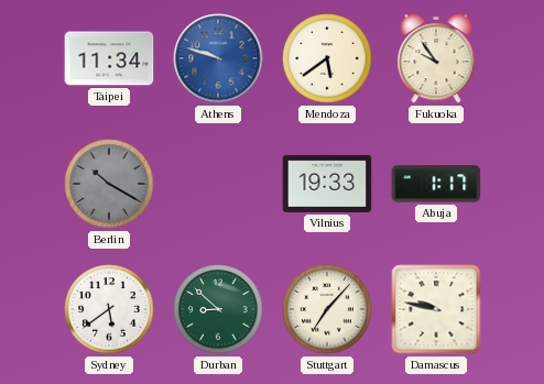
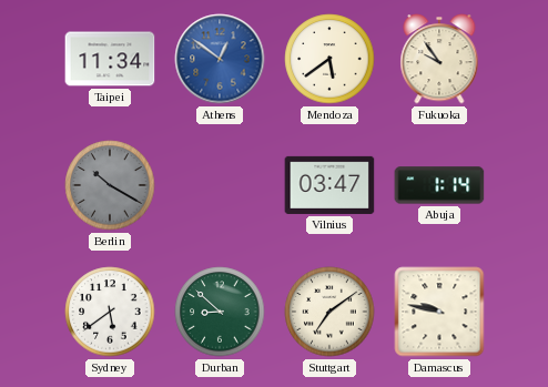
Athens: 9:48 -> 12:51 (220, 59)
Vilnius: 19:33 -> 03:47 (329, 185)
Abuja: 1:17 -> 1:14 (439, 185)
Stuttgart: 7:07 -> 7:09 (329, 312)
